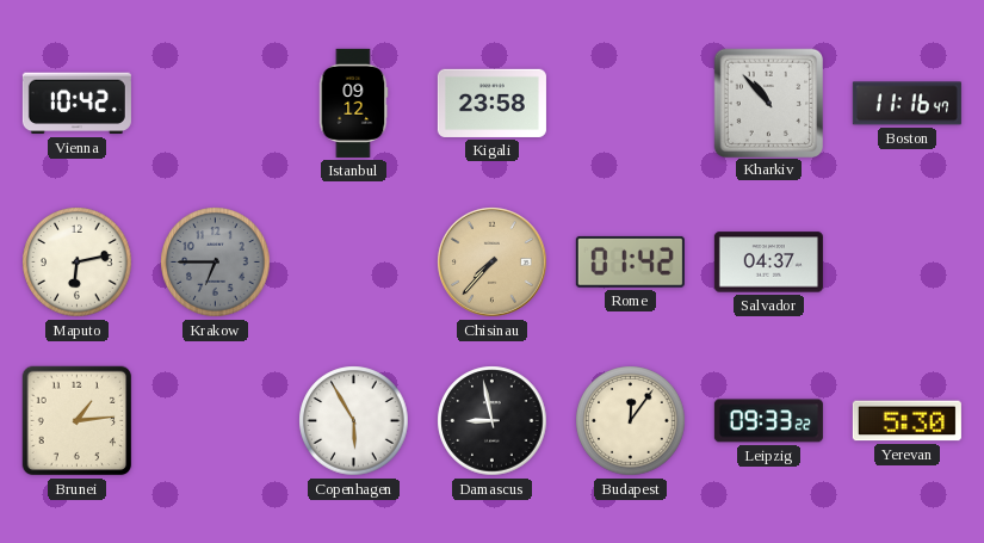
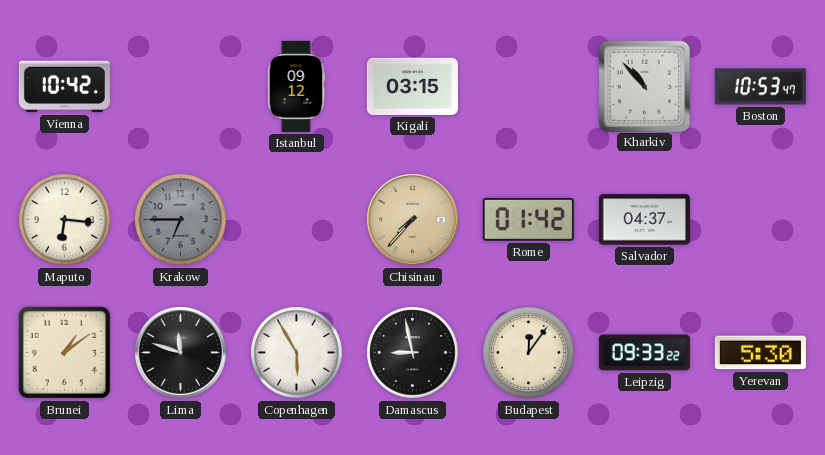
Kigali: 23:58 -> 03:15 (412, 86)
Boston: 11:16 -> 10:53 (760, 87)
Maputo: 6:13 -> 6:16 (65, 220)
Brunei: 1:14 -> 1:09 (65, 353)
Lima: none -> 11:48 (181, 353)
